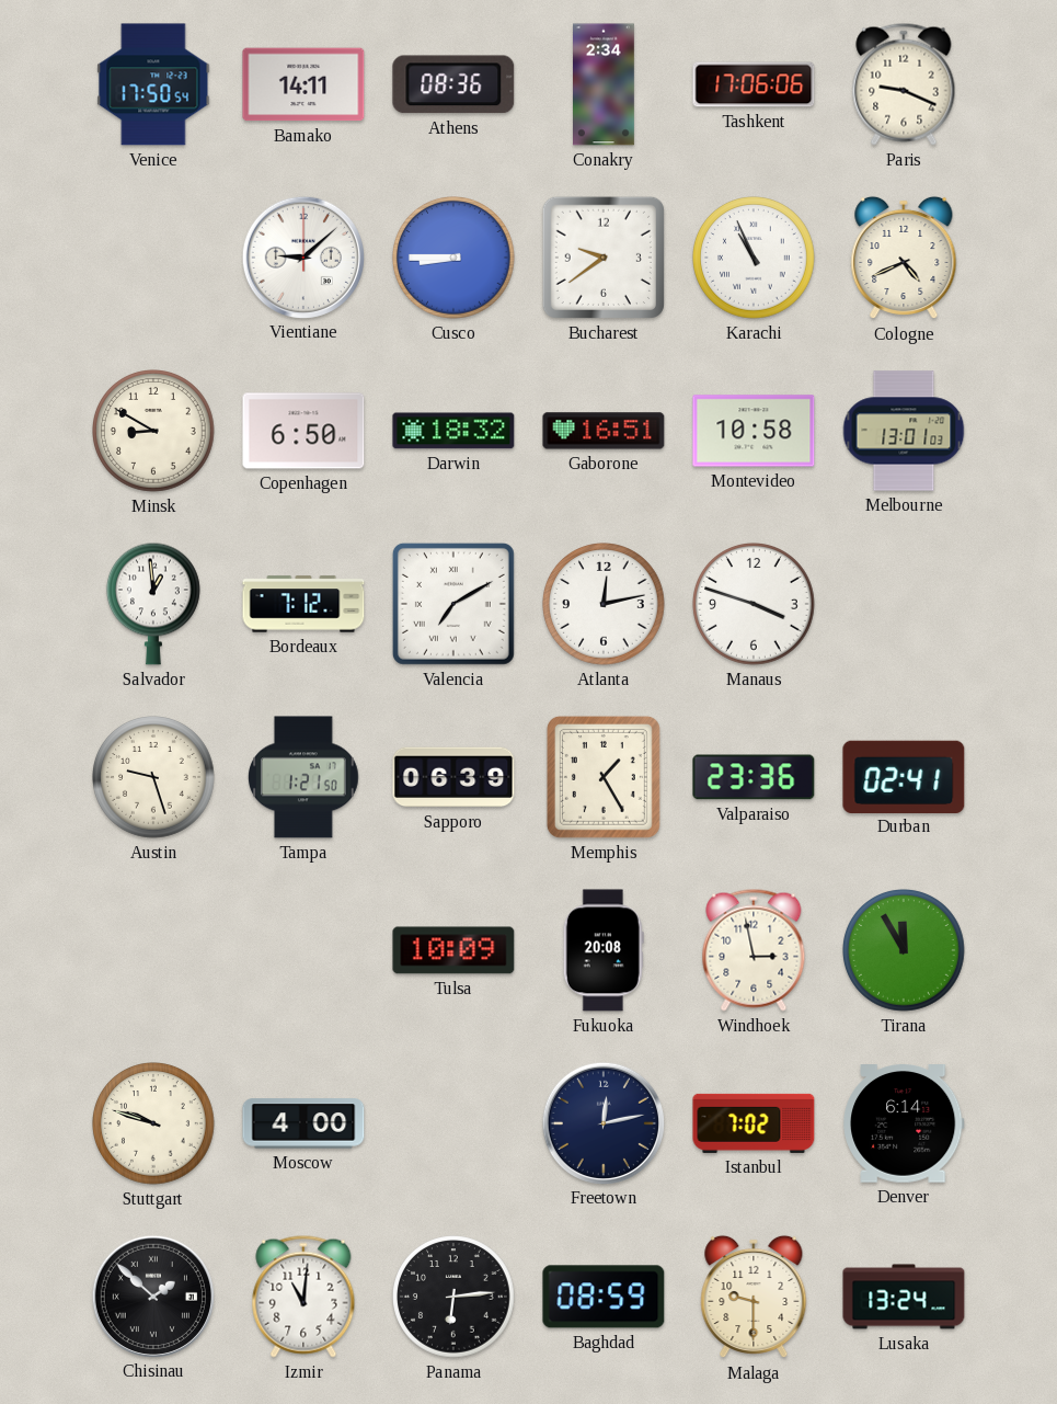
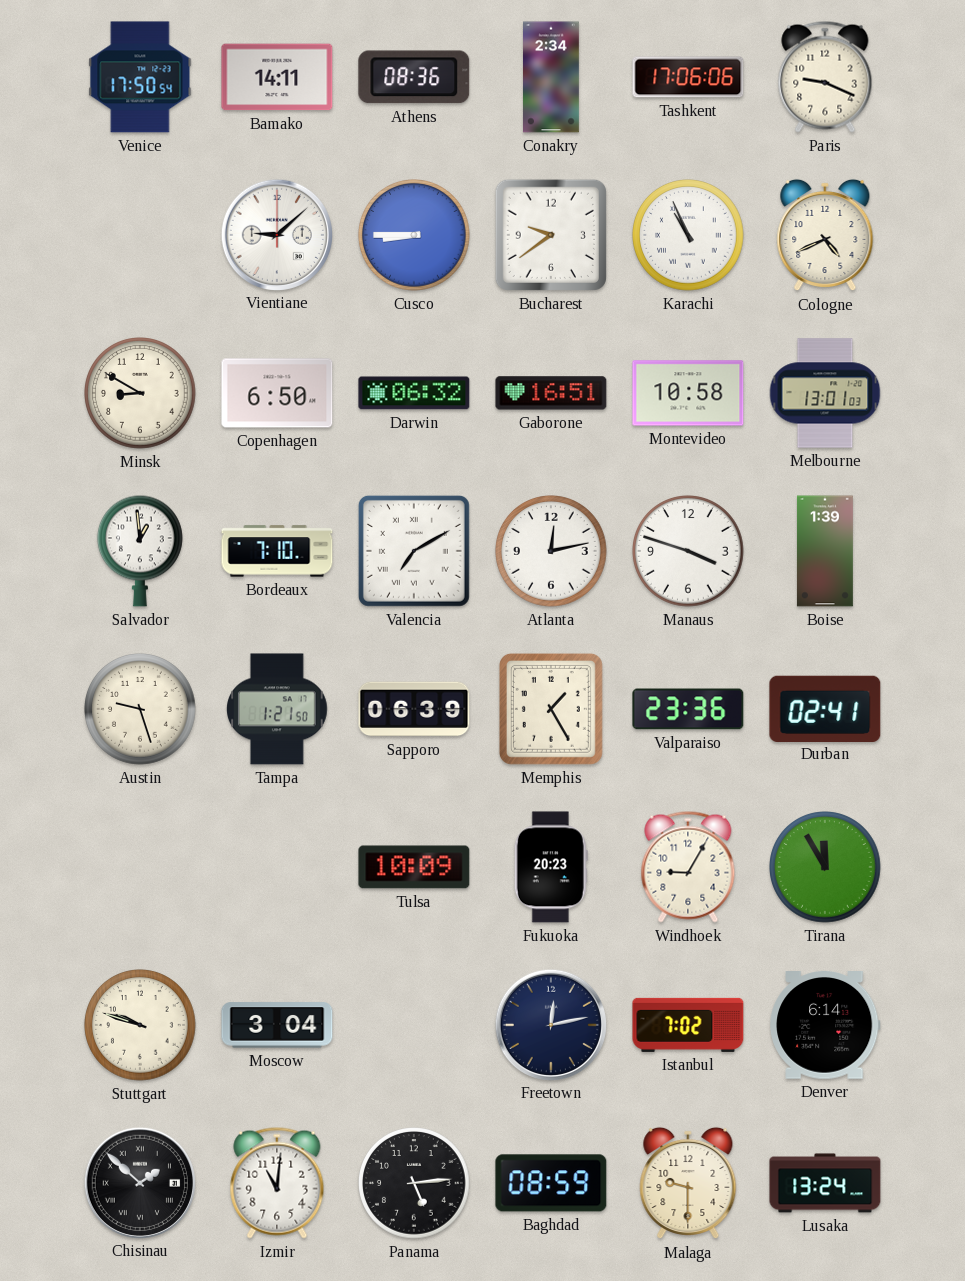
Darwin: 18:32 -> 06:32 (414, 393)
Bordeaux: 7:12 -> 7:10 (277, 551)
Boise: none -> 1:39 (825, 551)
Fukuoka: 20:08 -> 20:23 (551, 867)
Windhoek: 2:58 -> 9:05 (688, 867)
Moscow: 4:00 -> 3:04 (277, 1025)
Panama: 6:14 -> 5:14 (415, 1184)
